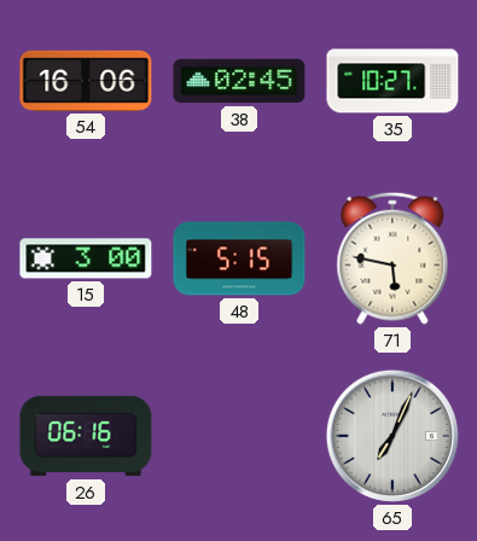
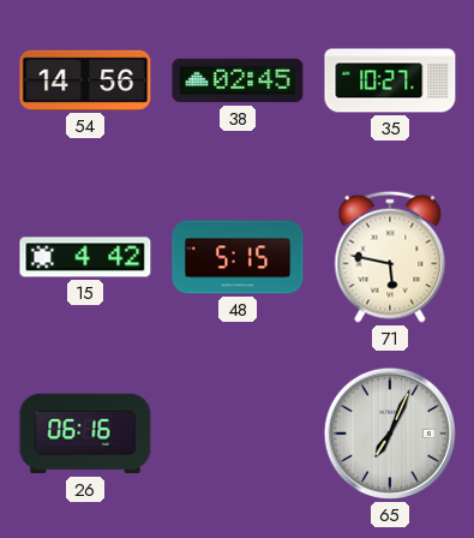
54: 16:06 -> 14:56 (85, 80)
15: 3:00 -> 4:42 (85, 257)
